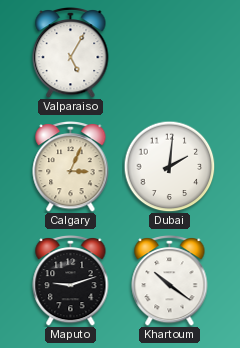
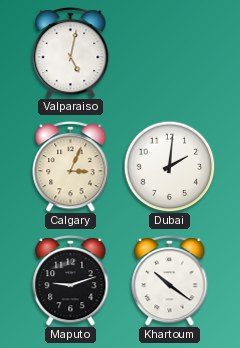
Valparaiso: 5:05 -> 5:02 (71, 53)
